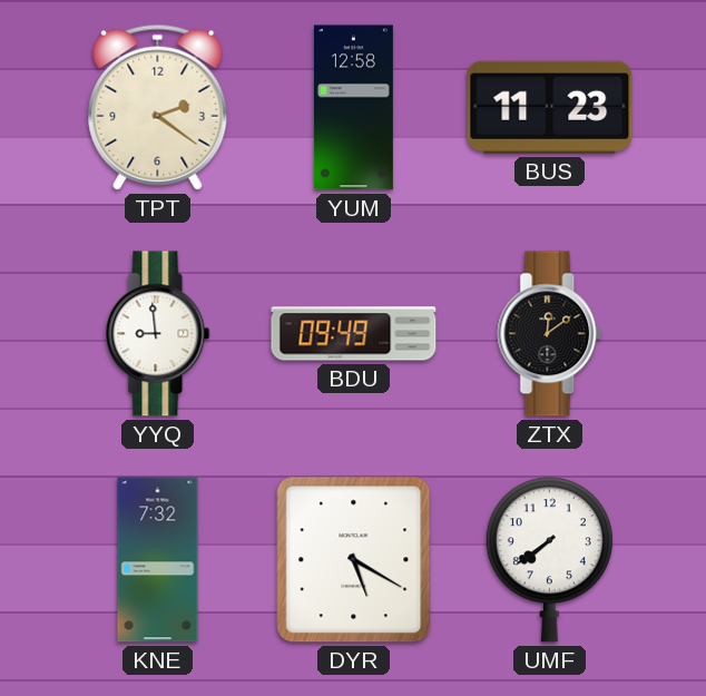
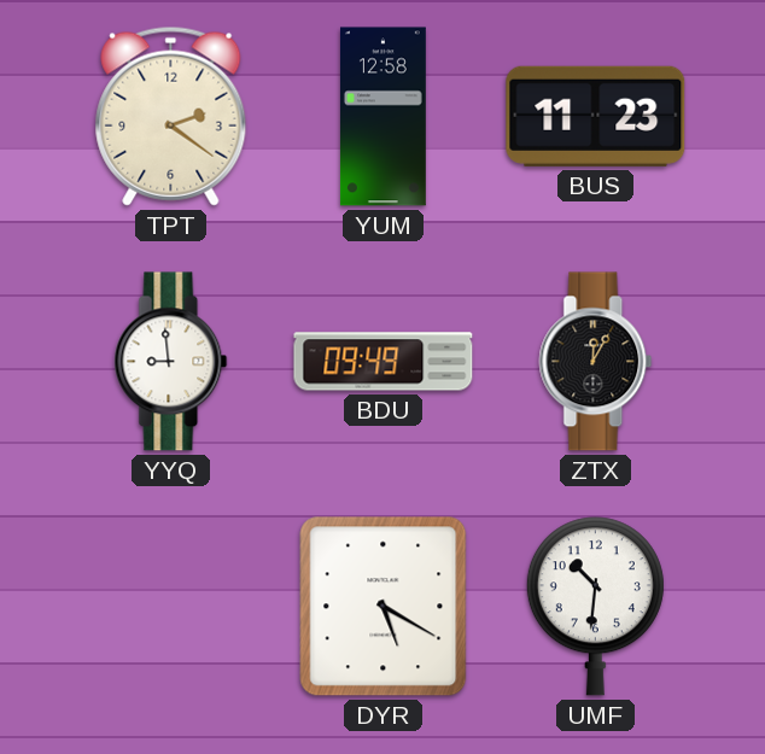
ZTX: 12:09 -> 12:05 (596, 362)
KNE: 7:32 -> none (158, 560)
UMF: 7:39 -> 10:31 (595, 607)
